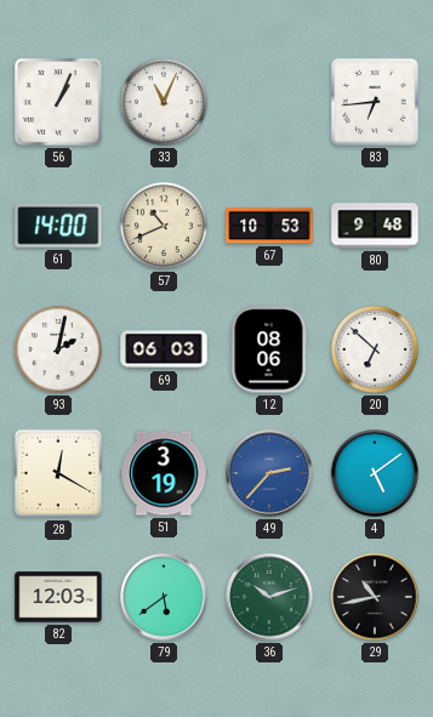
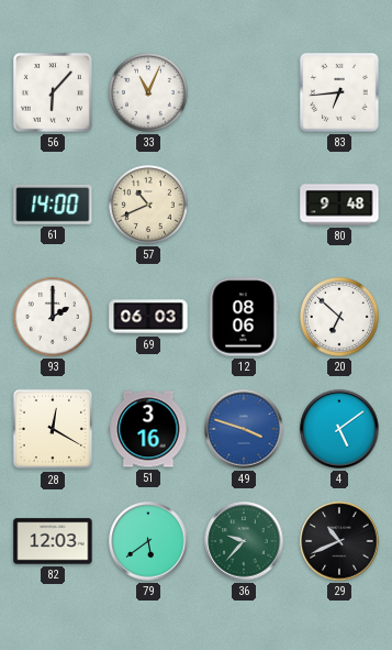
56: 1:04 -> 6:07 (54, 93)
67: 10:53 -> none (269, 226)
93: 2:02 -> 2:00 (53, 317)
51: 3:19 -> 3:16 (148, 429)
49: 2:37 -> 3:48 (244, 429)
36: 10:12 -> 9:37 (244, 541)
29: 10:43 -> 10:41 (339, 541)
